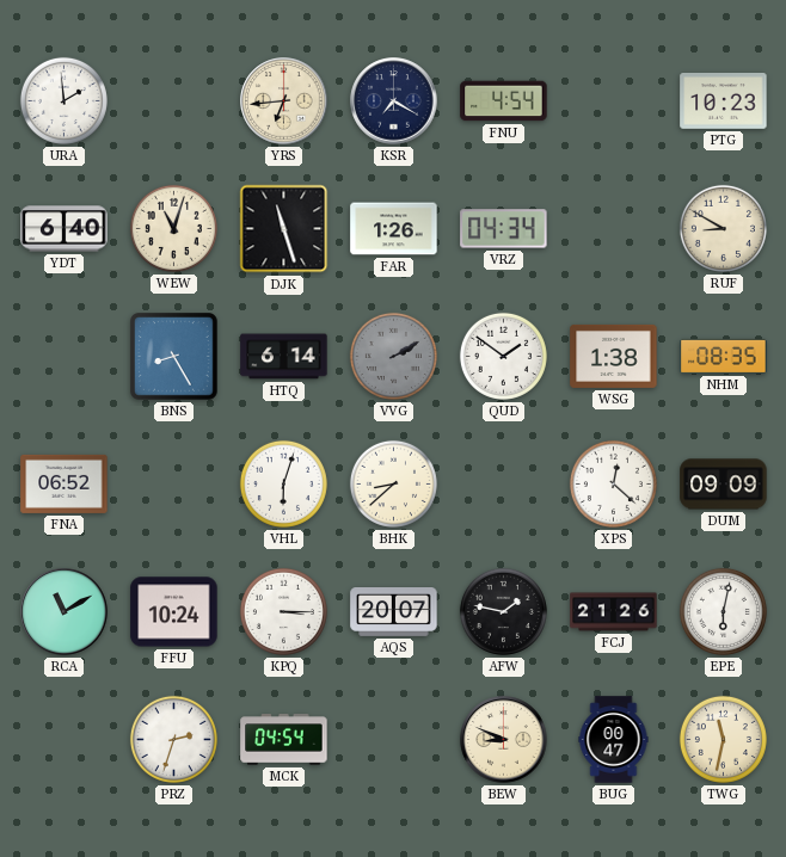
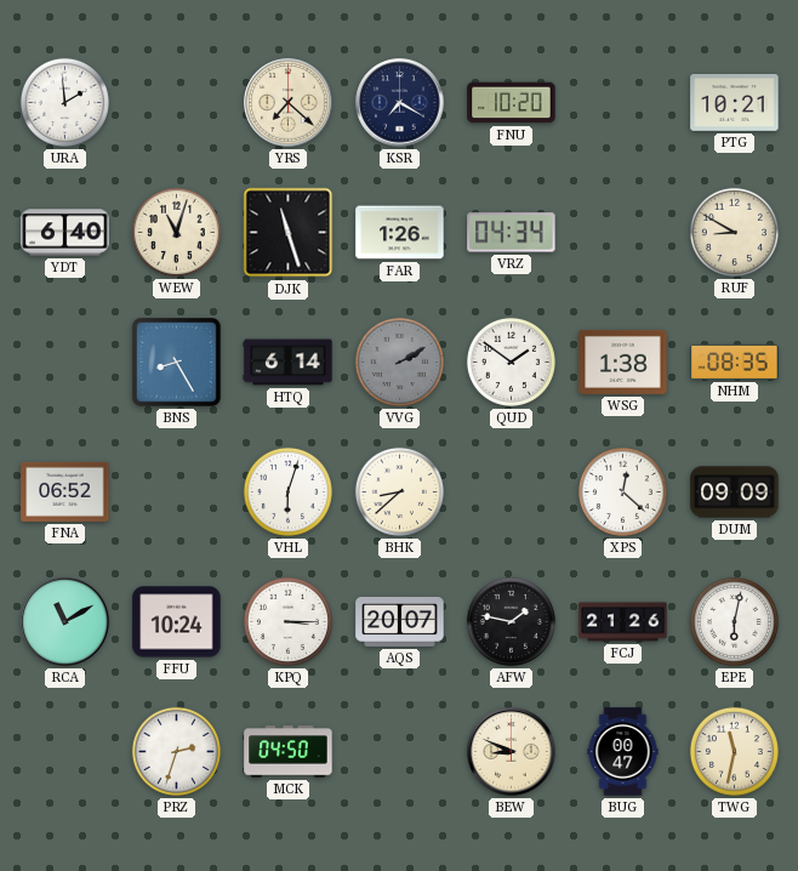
YRS: 6:44 -> 7:22 (289, 103)
FNU: 4:54 -> 10:20 (512, 103)
PTG: 10:23 -> 10:21 (735, 103)
MCK: 04:54 -> 04:50 (289, 752)
